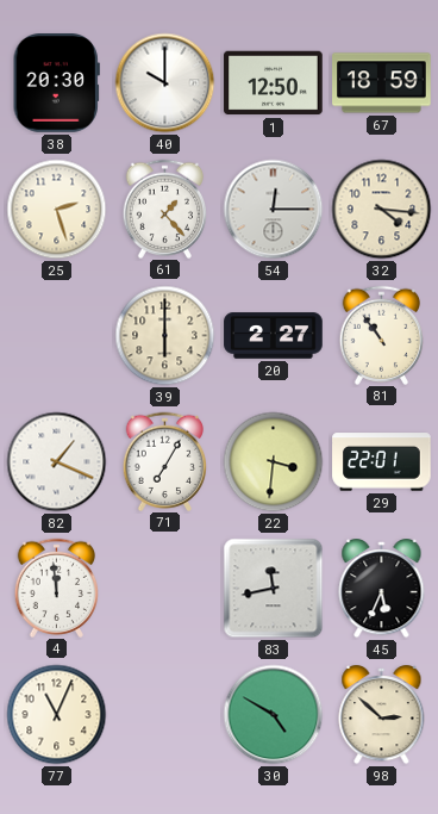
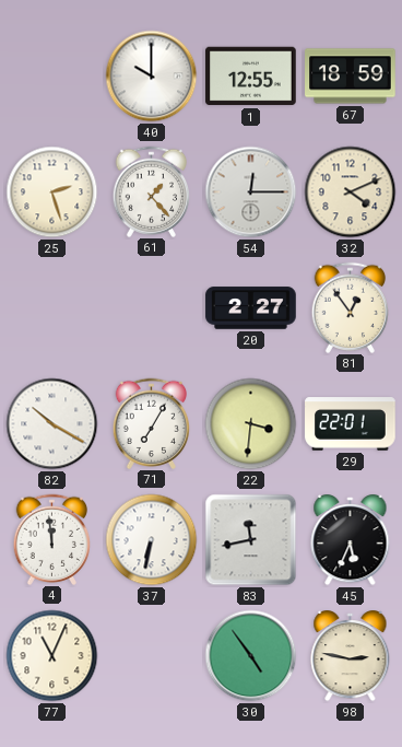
38: 20:30 -> none (56, 83)
1: 12:50 -> 12:55 (251, 77)
32: 4:16 -> 4:11 (351, 192)
39: 6:00 -> none (165, 336)
81: 10:54 -> 12:54 (351, 307)
82: 1:19 -> 10:20 (52, 424)
37: none -> 6:32 (152, 540)
30: 4:50 -> 4:54 (251, 656)
98: 2:52 -> 2:47 (351, 657)
